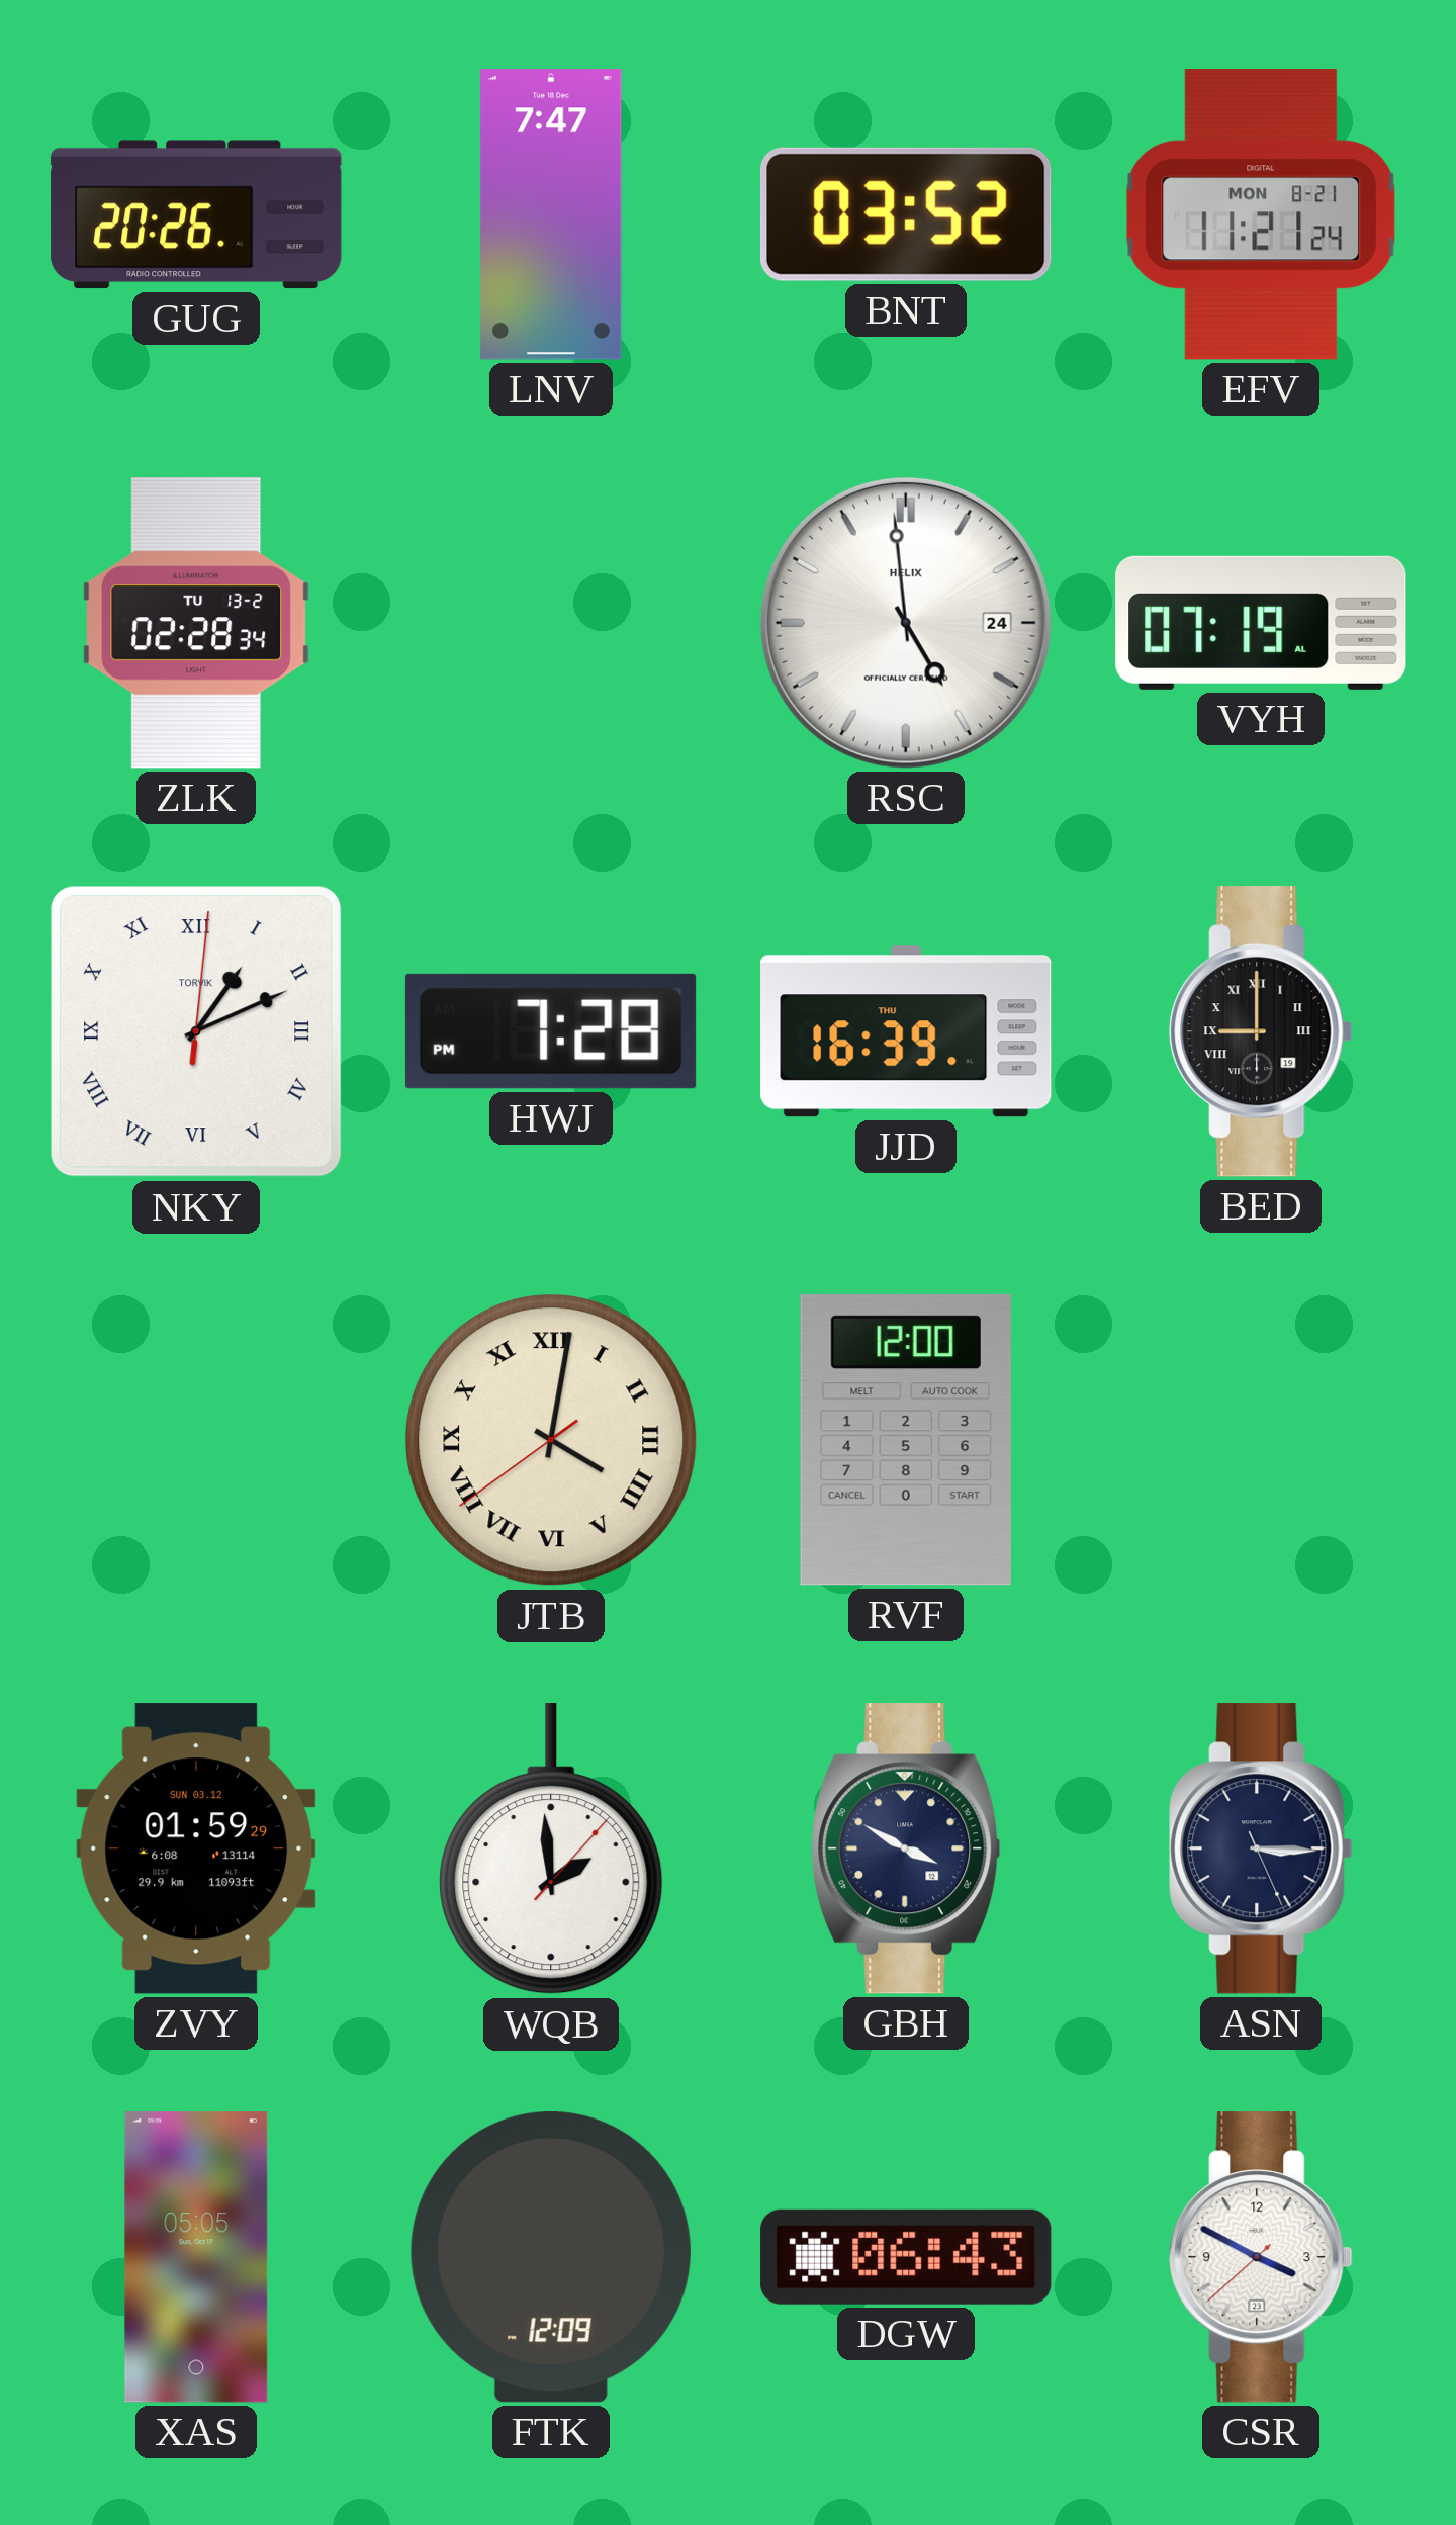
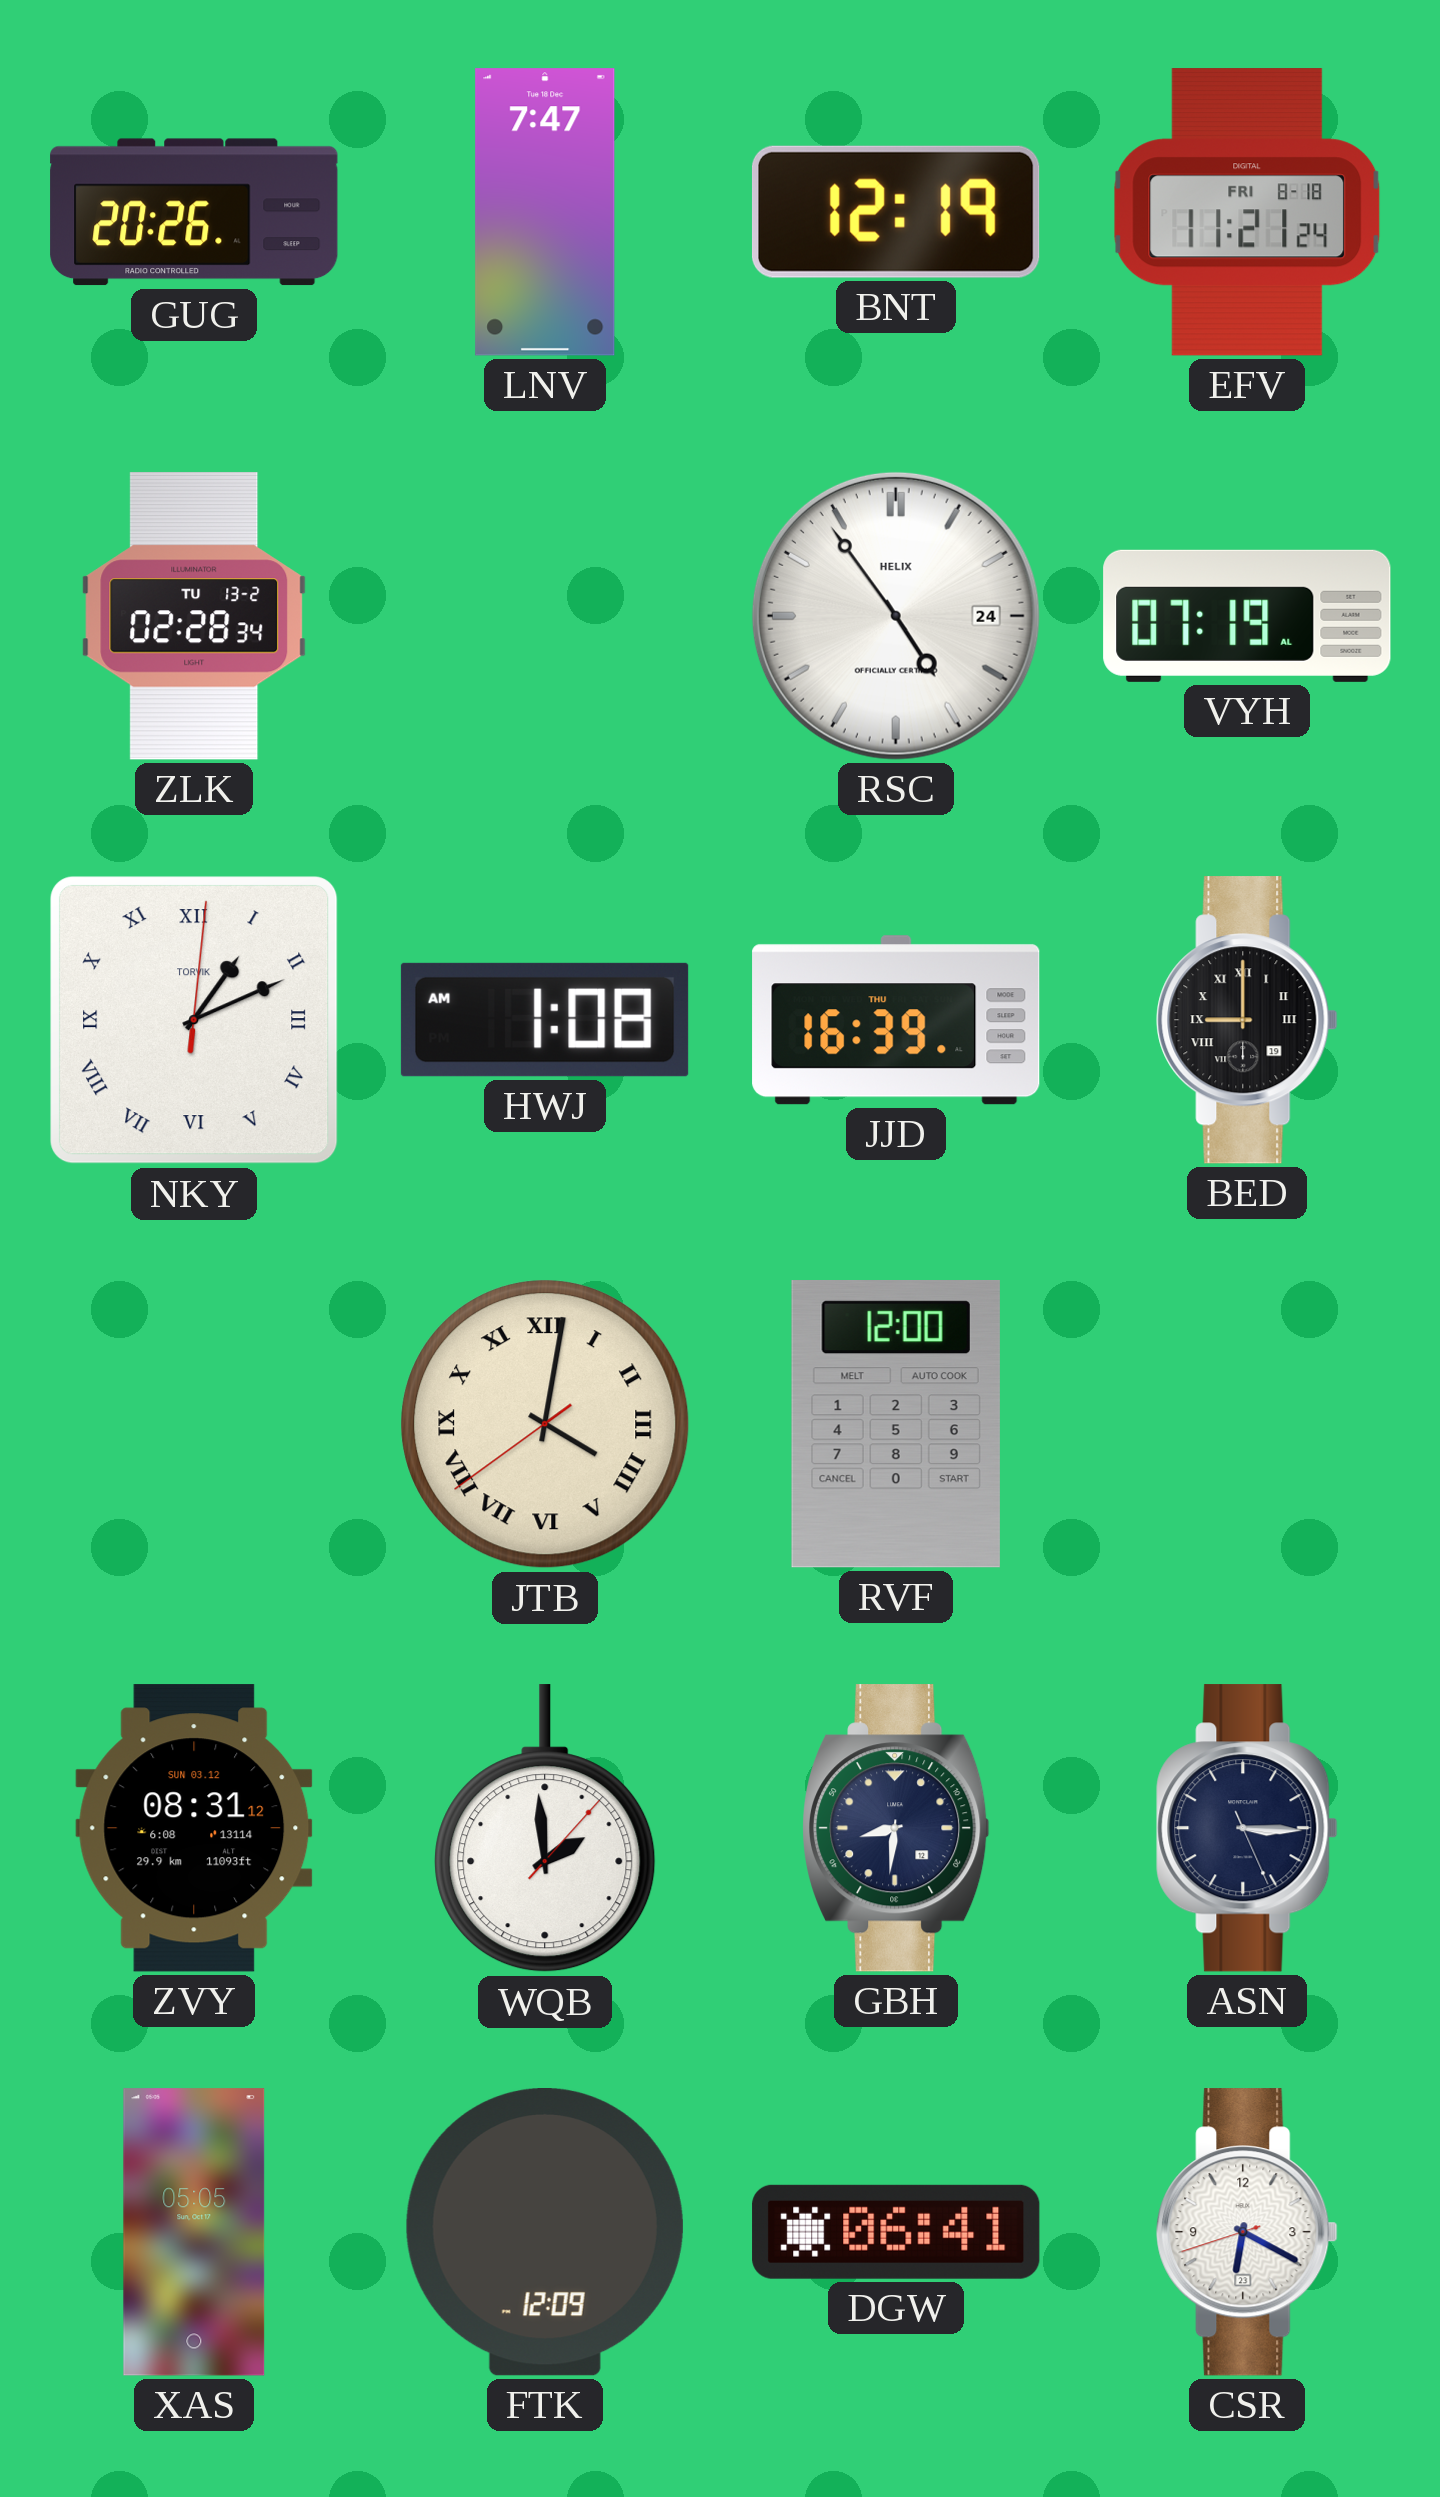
BNT: 03:52 -> 12:19 (896, 212)
EFV date: MON 8-21 -> FRI 8-18 (1247, 212)
RSC: 4:59 -> 4:54 (896, 616)
HWJ: 7:28 -> 1:08 (545, 1020)
ZVY: 01:59 -> 08:31 (194, 1828)
GBH: 3:50 -> 8:31 (897, 1828)
DGW: 06:43 -> 06:41 (896, 2232)
CSR: 3:49 -> 6:19 (1247, 2232)
